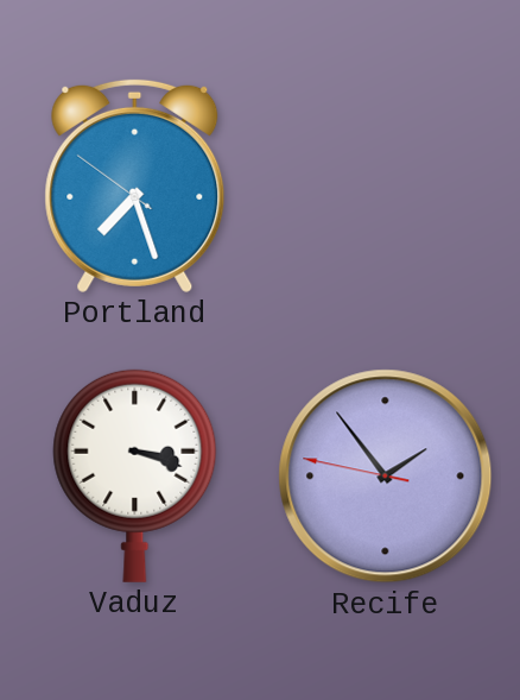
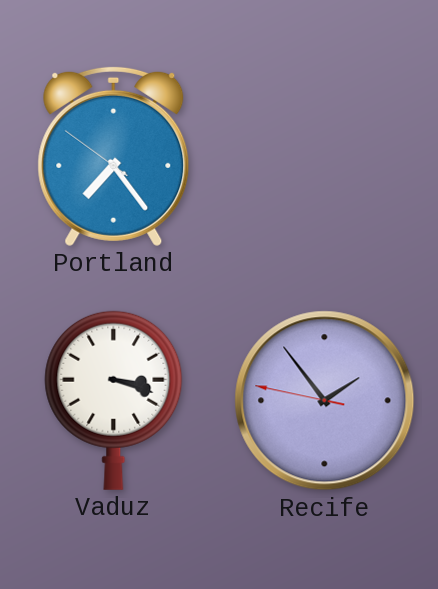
Portland: 7:26 -> 7:23 (114, 156)
